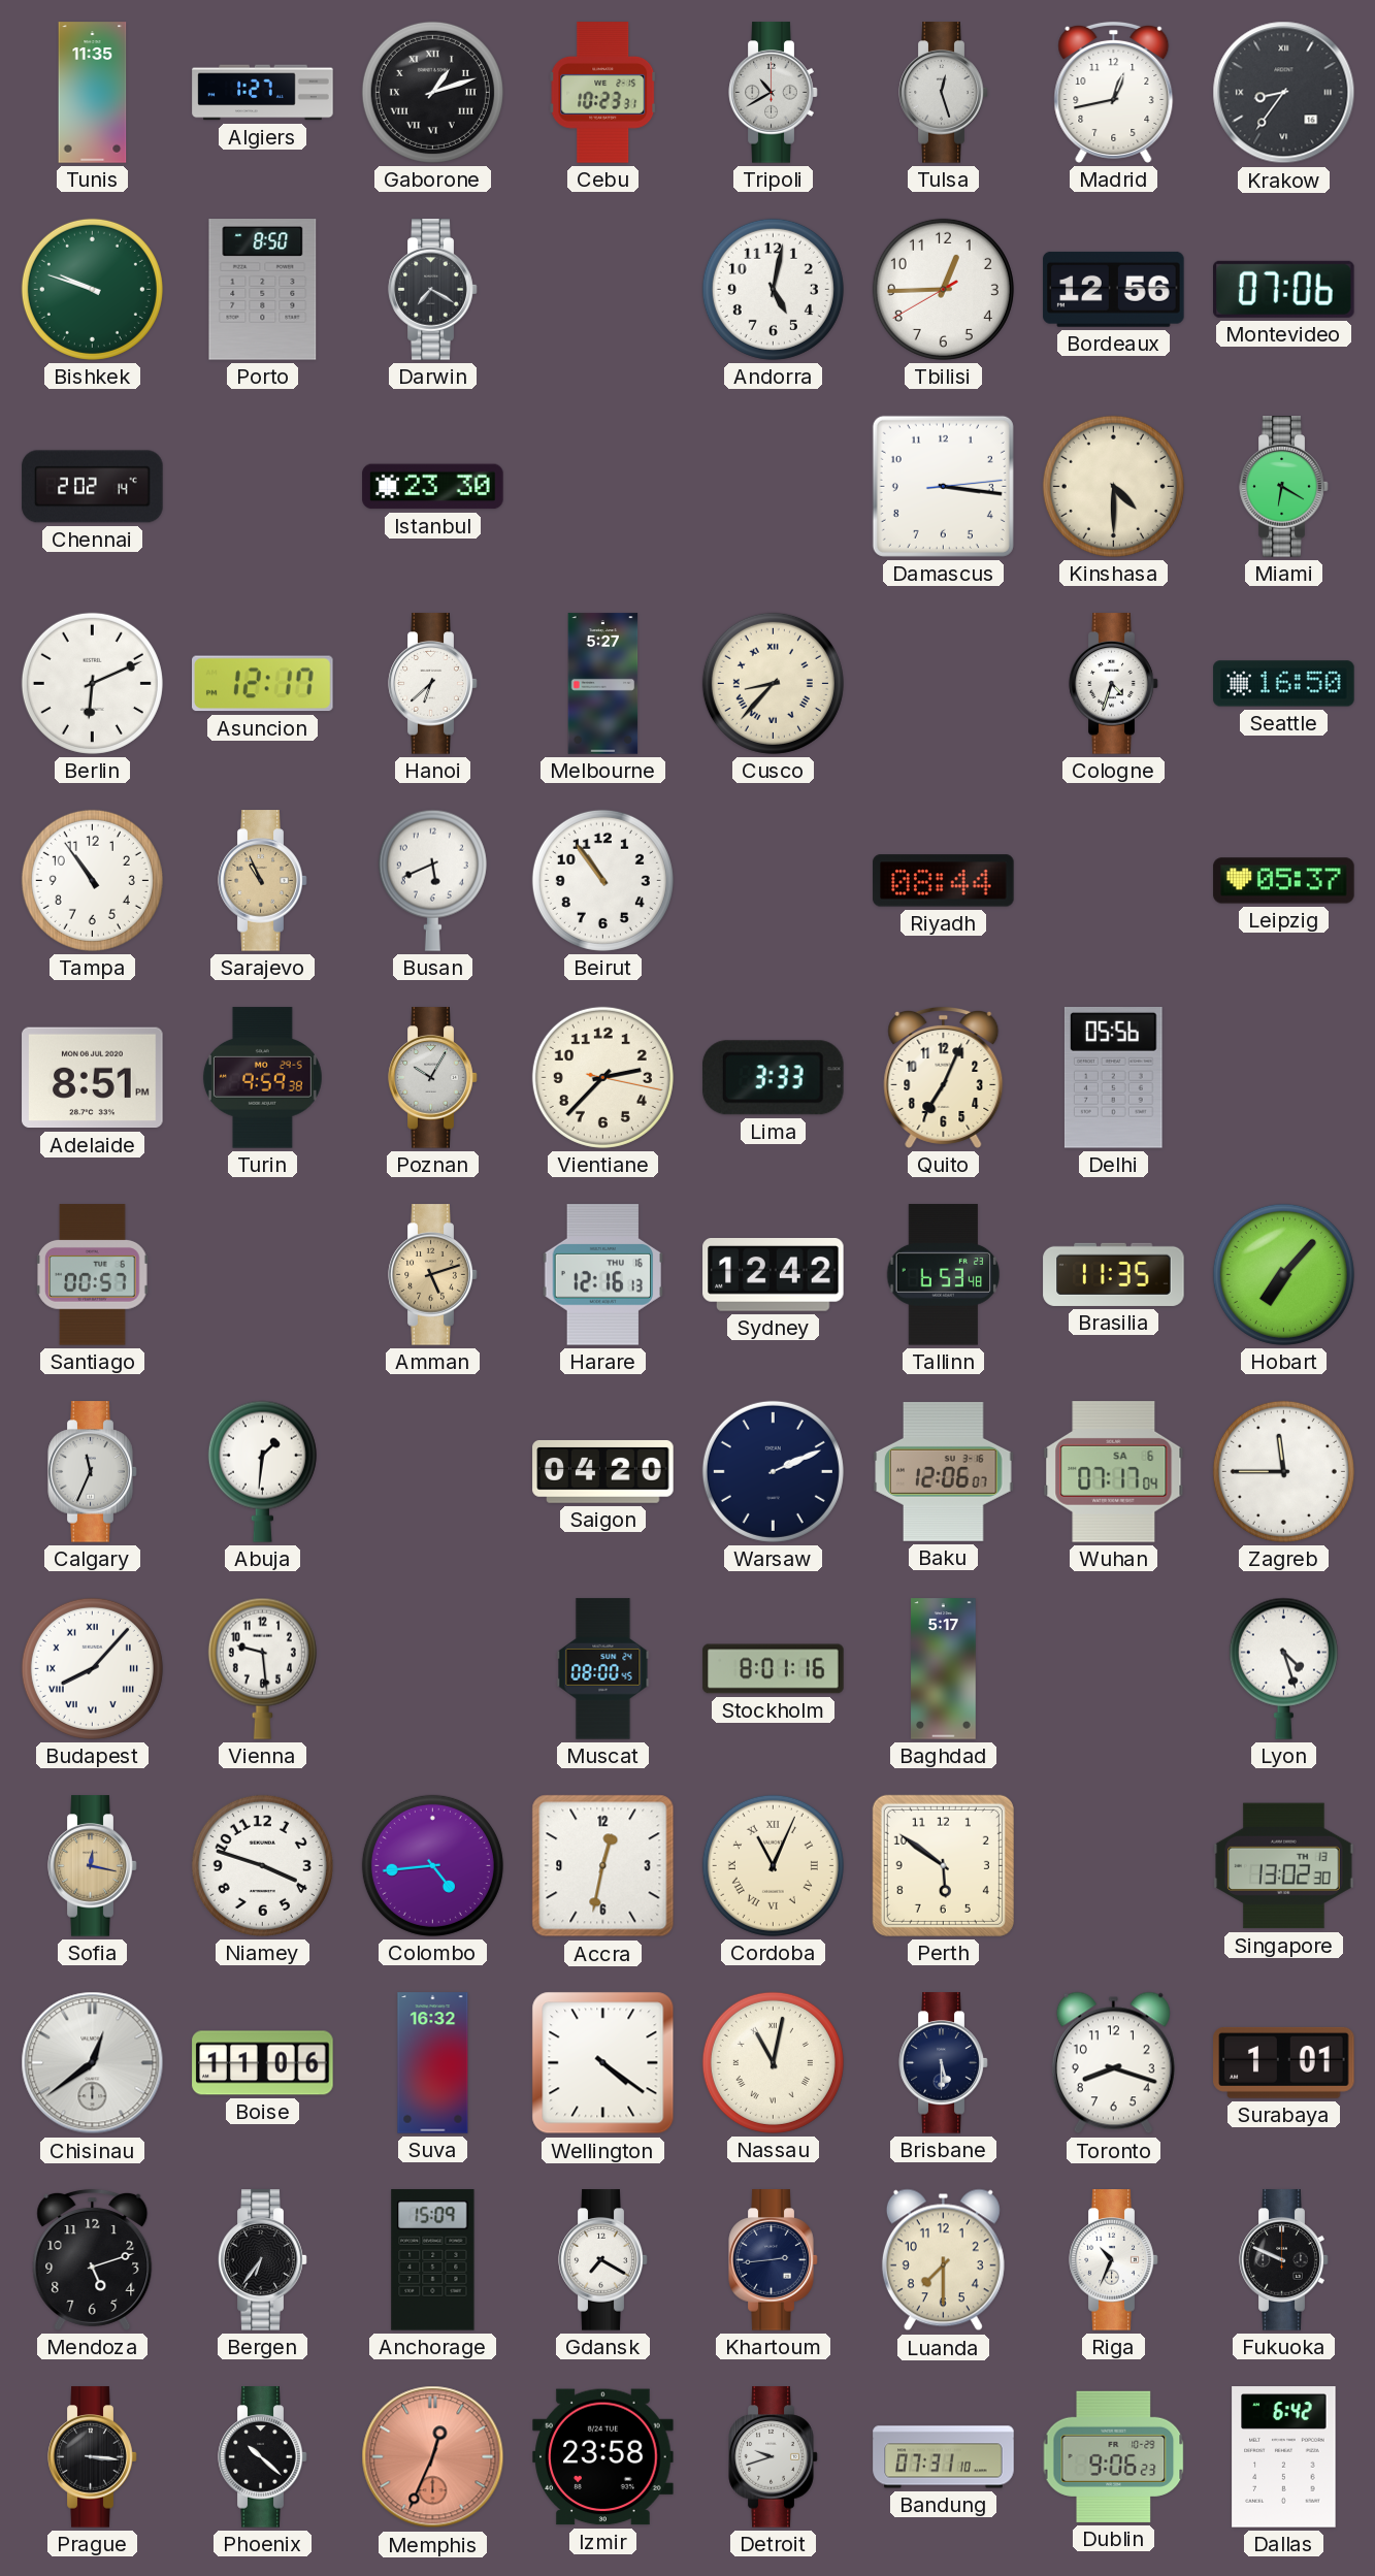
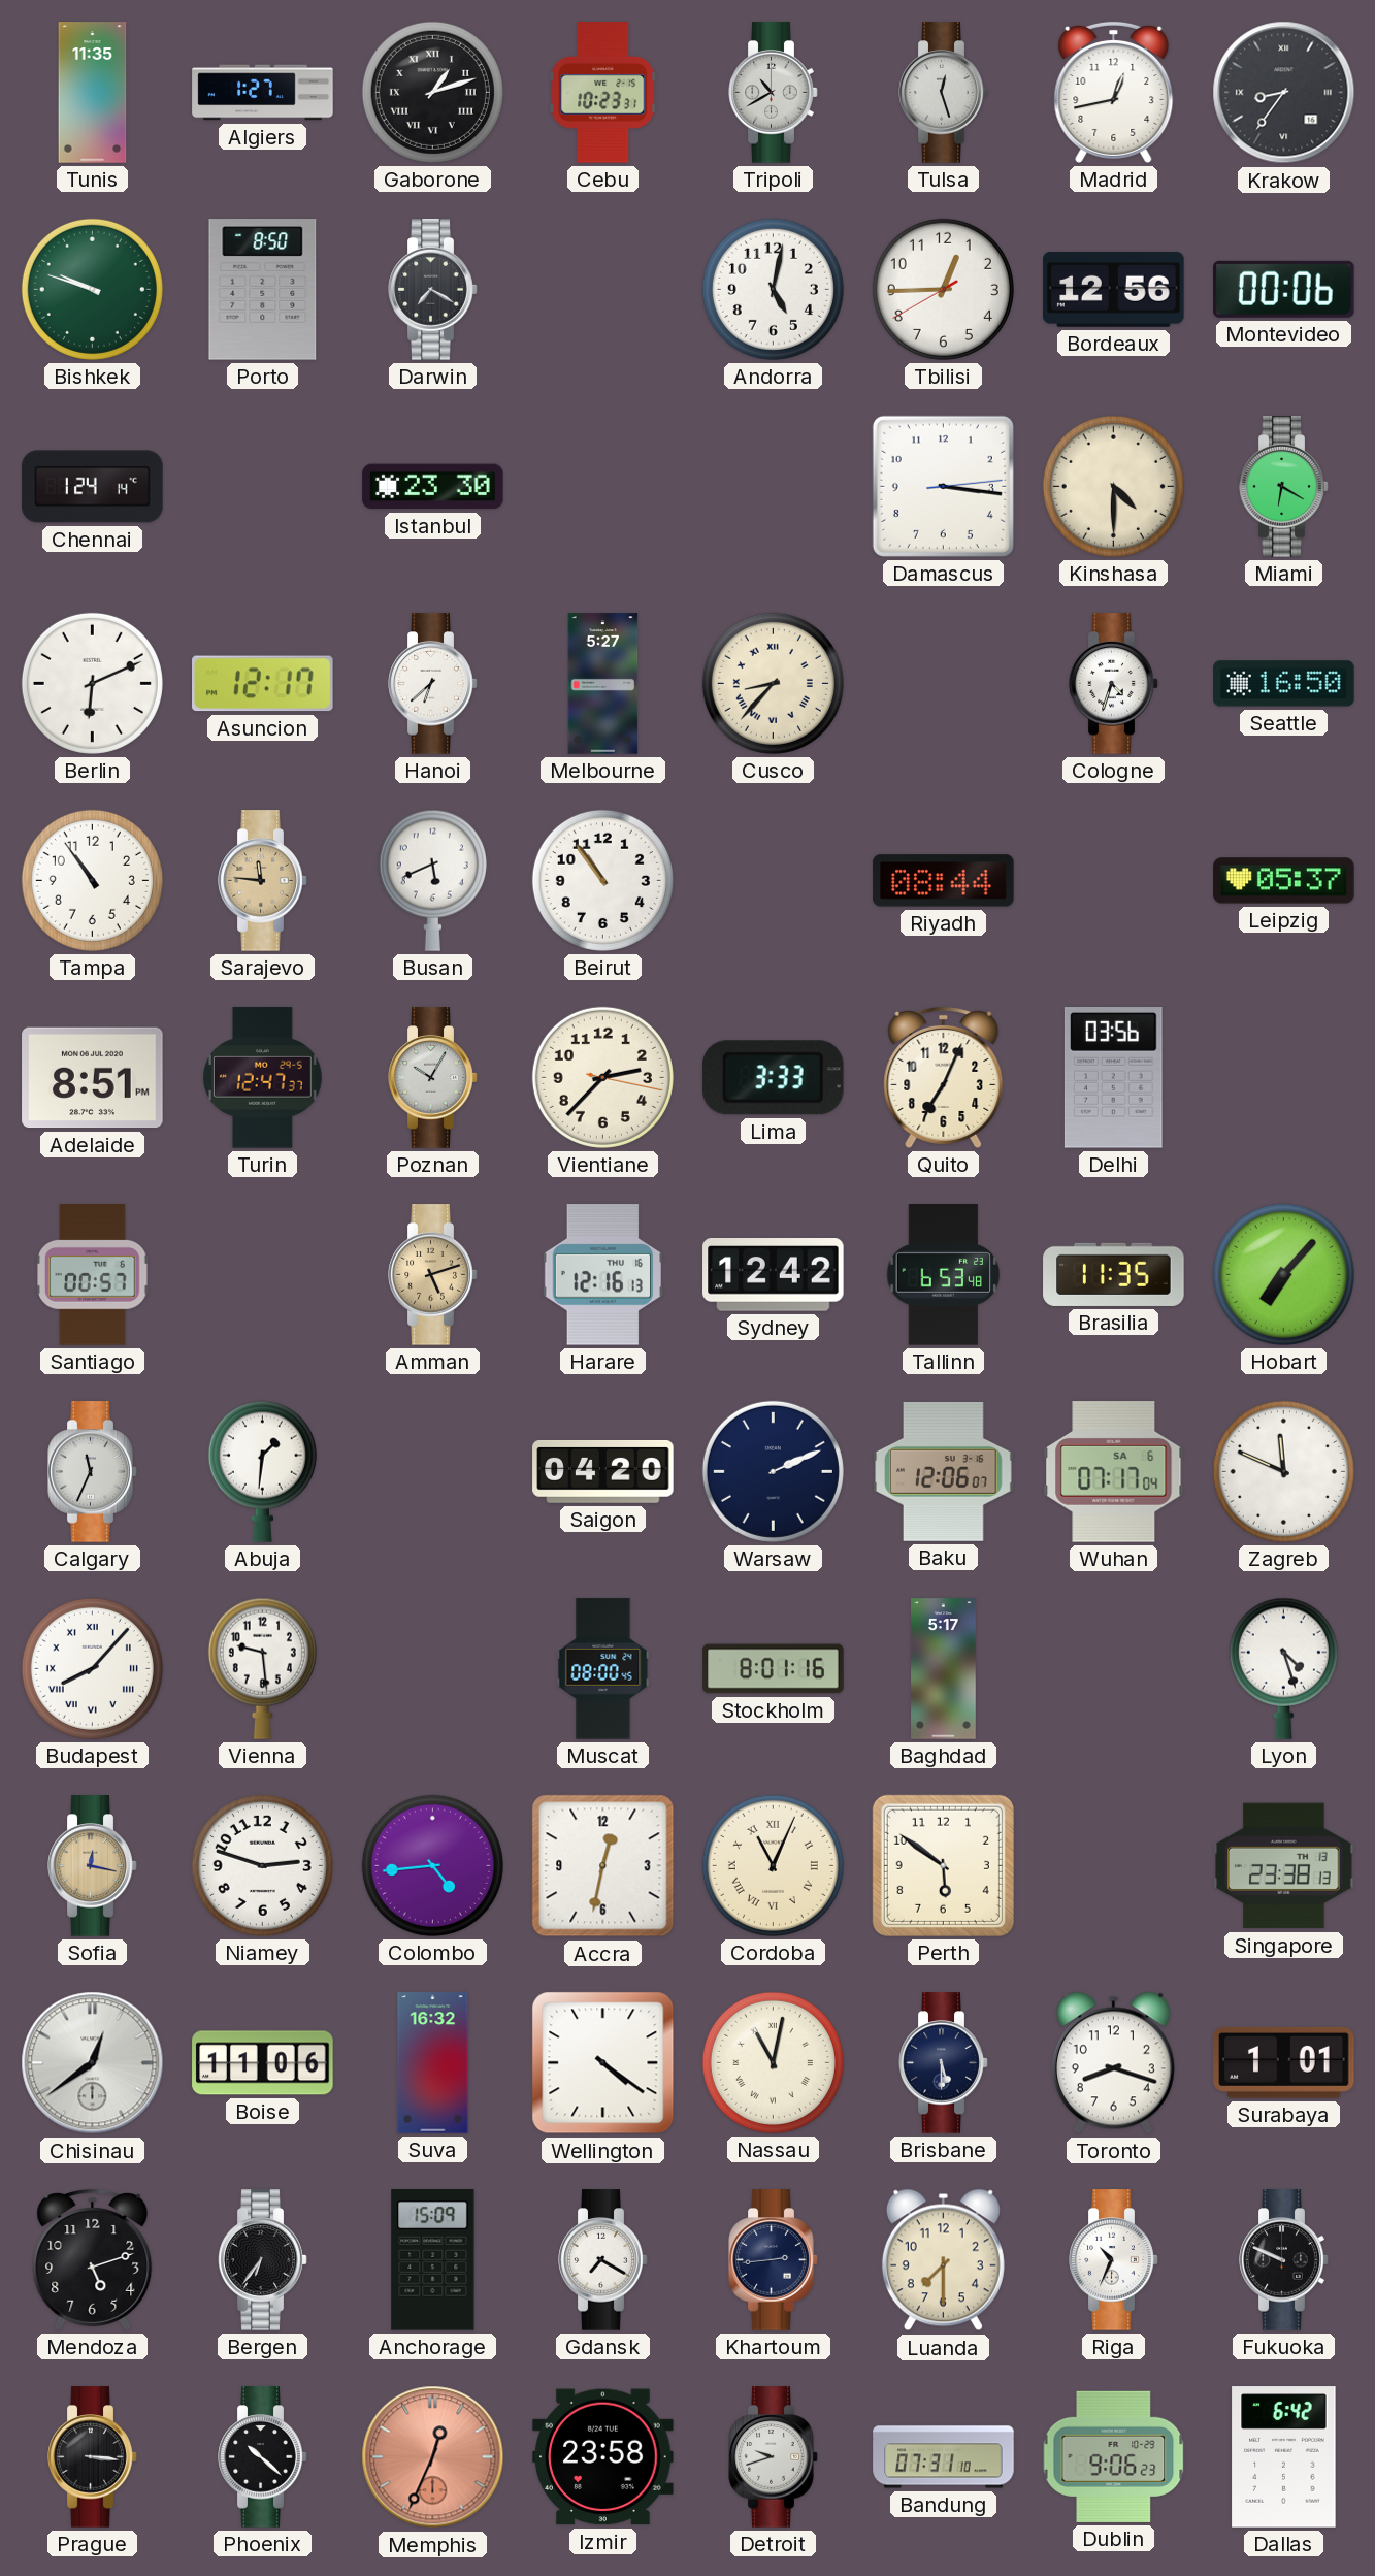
Montevideo: 07:06 -> 00:06 (1284, 289)
Chennai: 2:02 -> 1:24 (93, 487)
Sarajevo: 10:56 -> 11:46 (263, 881)
Turin: 9:59 -> 12:47 (262, 1078)
Delhi: 05:56 -> 03:56 (1113, 1078)
Zagreb: 11:45 -> 11:49 (1283, 1471)
Niamey: 3:48 -> 2:48 (262, 1865)
Singapore: 13:02 -> 23:38 (1284, 1866)
